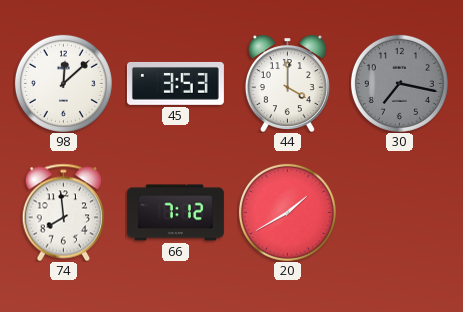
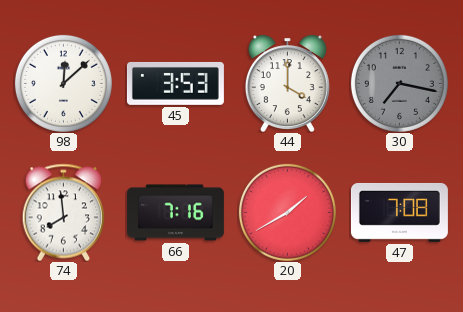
66: 7:12 -> 7:16 (175, 213)
47: none -> 7:08 (399, 212)
